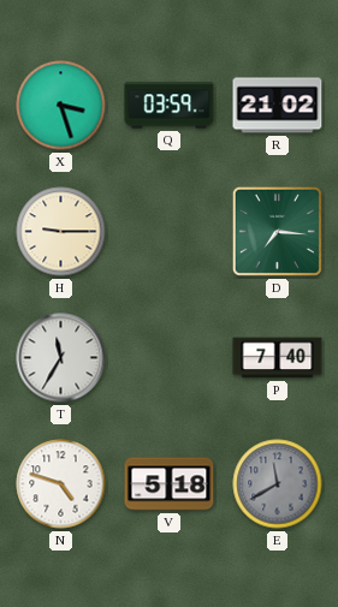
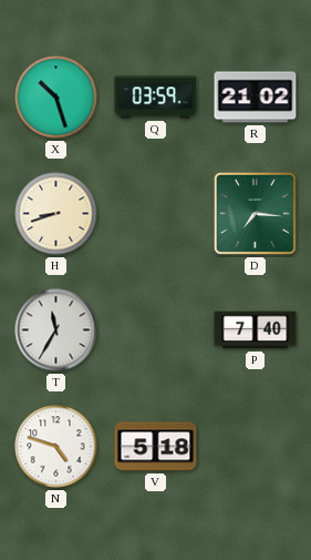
X: 3:27 -> 10:27 (56, 98)
H: 9:15 -> 8:42 (56, 214)
E: 11:40 -> none (278, 484)
